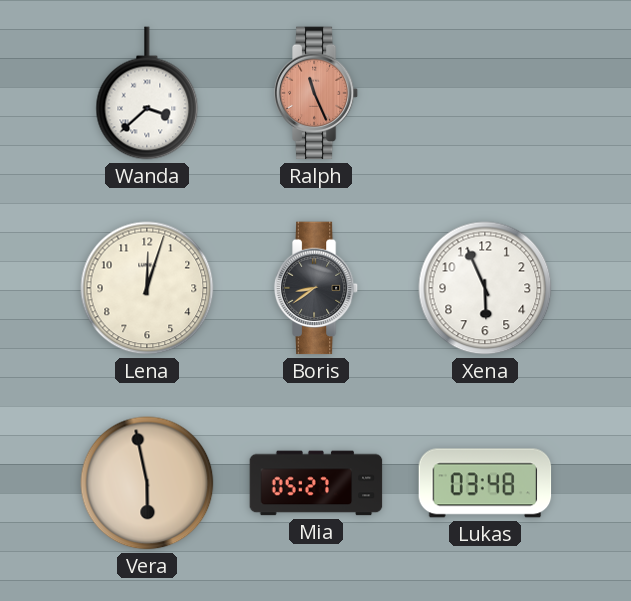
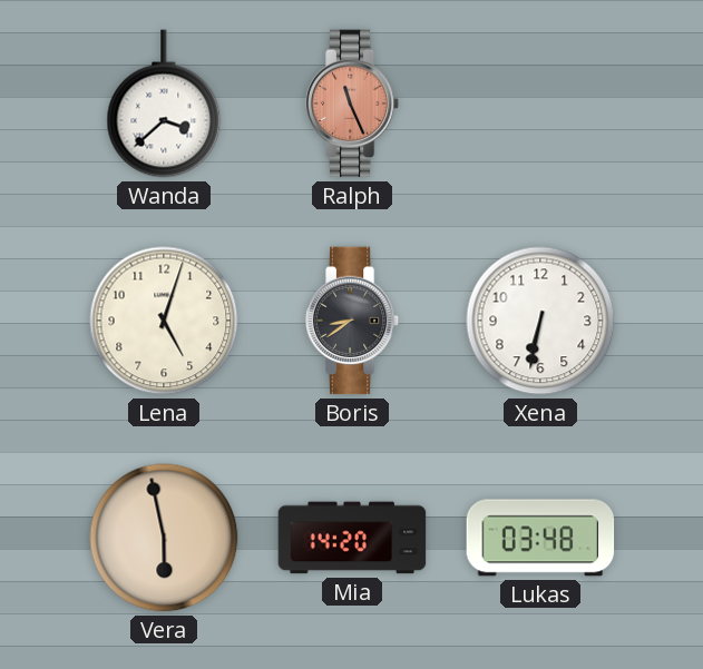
Lena: 12:03 -> 5:03 (164, 321)
Xena: 5:56 -> 6:32 (540, 321)
Mia: 05:27 -> 14:20 (352, 538)
